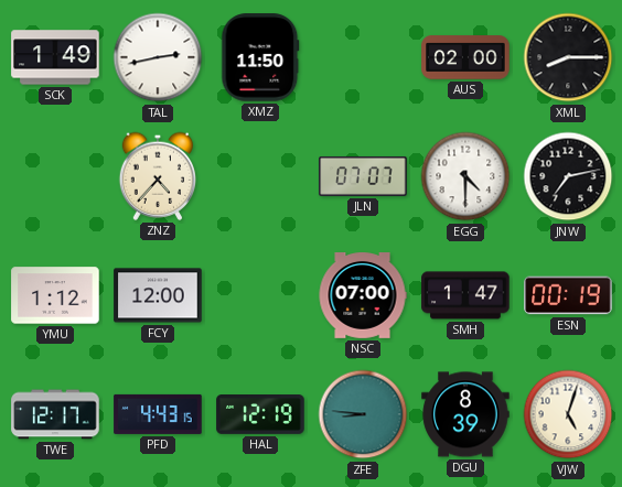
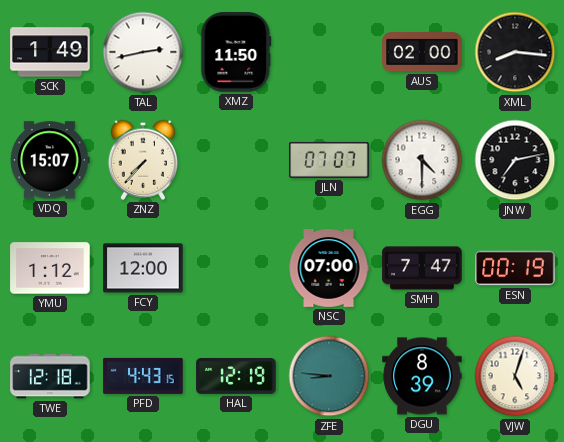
XML: 8:15 -> 8:16 (515, 52)
VDQ: none -> 15:07 (50, 160)
ZNZ: 4:37 -> 7:37 (142, 160)
SMH: 1:47 -> 7:47 (422, 268)
TWE: 12:17 -> 12:18 (50, 376)
